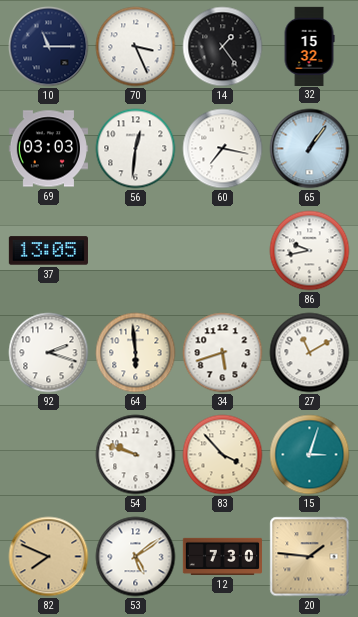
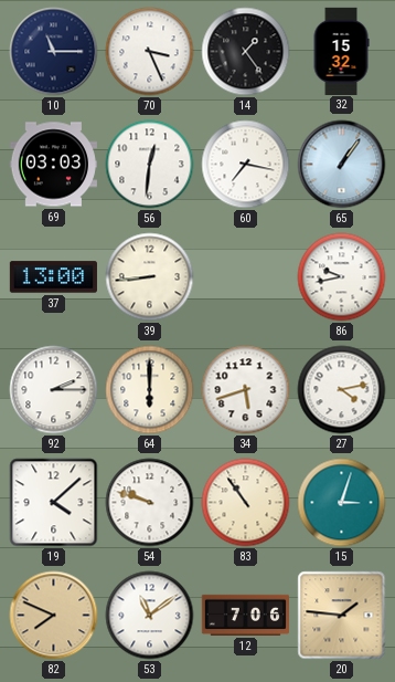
37: 13:05 -> 13:00 (53, 277)
39: none -> 8:44 (150, 277)
92: 2:18 -> 2:15 (54, 390)
64: 5:59 -> 6:00 (150, 390)
27: 11:10 -> 4:13 (342, 390)
19: none -> 4:08 (54, 503)
83: 3:53 -> 10:54 (246, 503)
53: 5:09 -> 11:09 (150, 616)
12: 7:30 -> 7:06 (245, 615)
